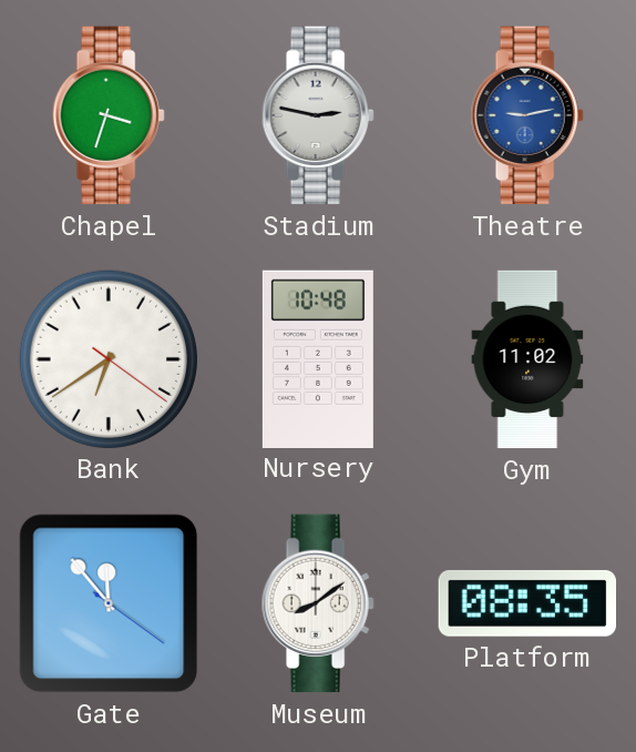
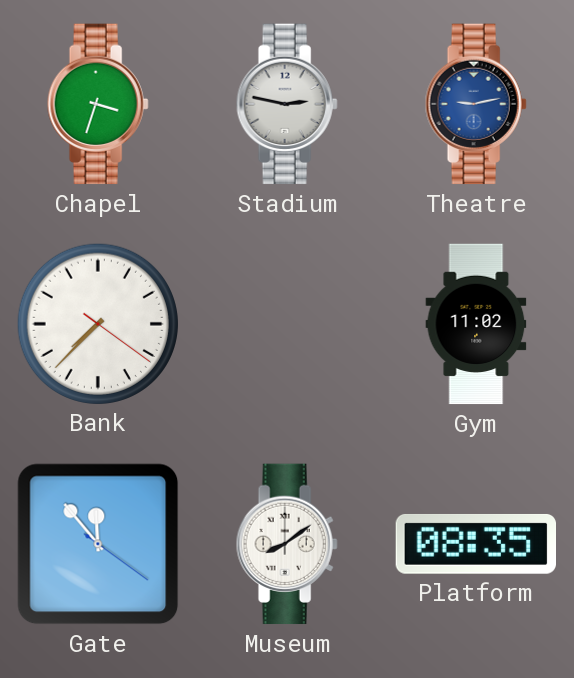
Bank: 6:39 -> 7:37 (97, 323)
Nursery: 10:48 -> none (318, 358)
